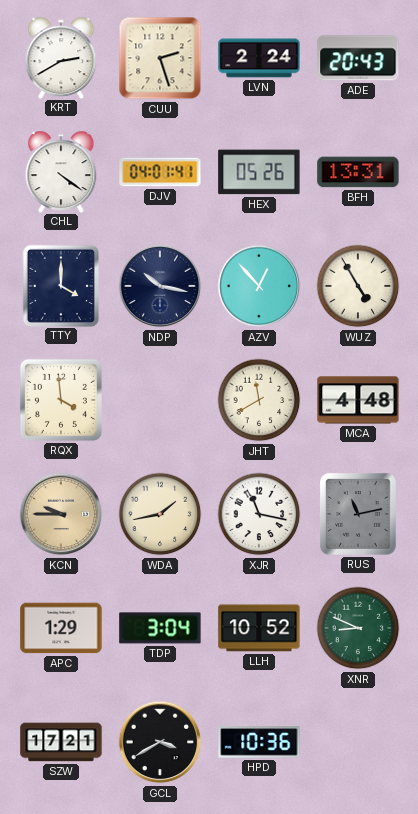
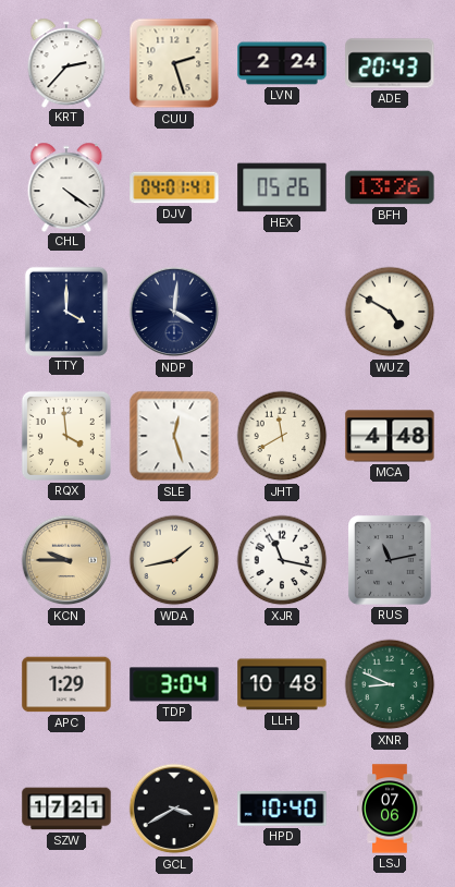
KRT: 2:40 -> 2:37 (66, 62)
BFH: 13:31 -> 13:26 (390, 187)
NDP: 10:17 -> 4:01 (174, 312)
AZV: 12:53 -> none (259, 286)
WUZ: 4:55 -> 4:50 (390, 312)
SLE: none -> 12:27 (174, 436)
LLH: 10:52 -> 10:48 (282, 684)
HPD: 10:36 -> 10:40 (282, 809)
LSJ: none -> 07:06 (390, 809)
